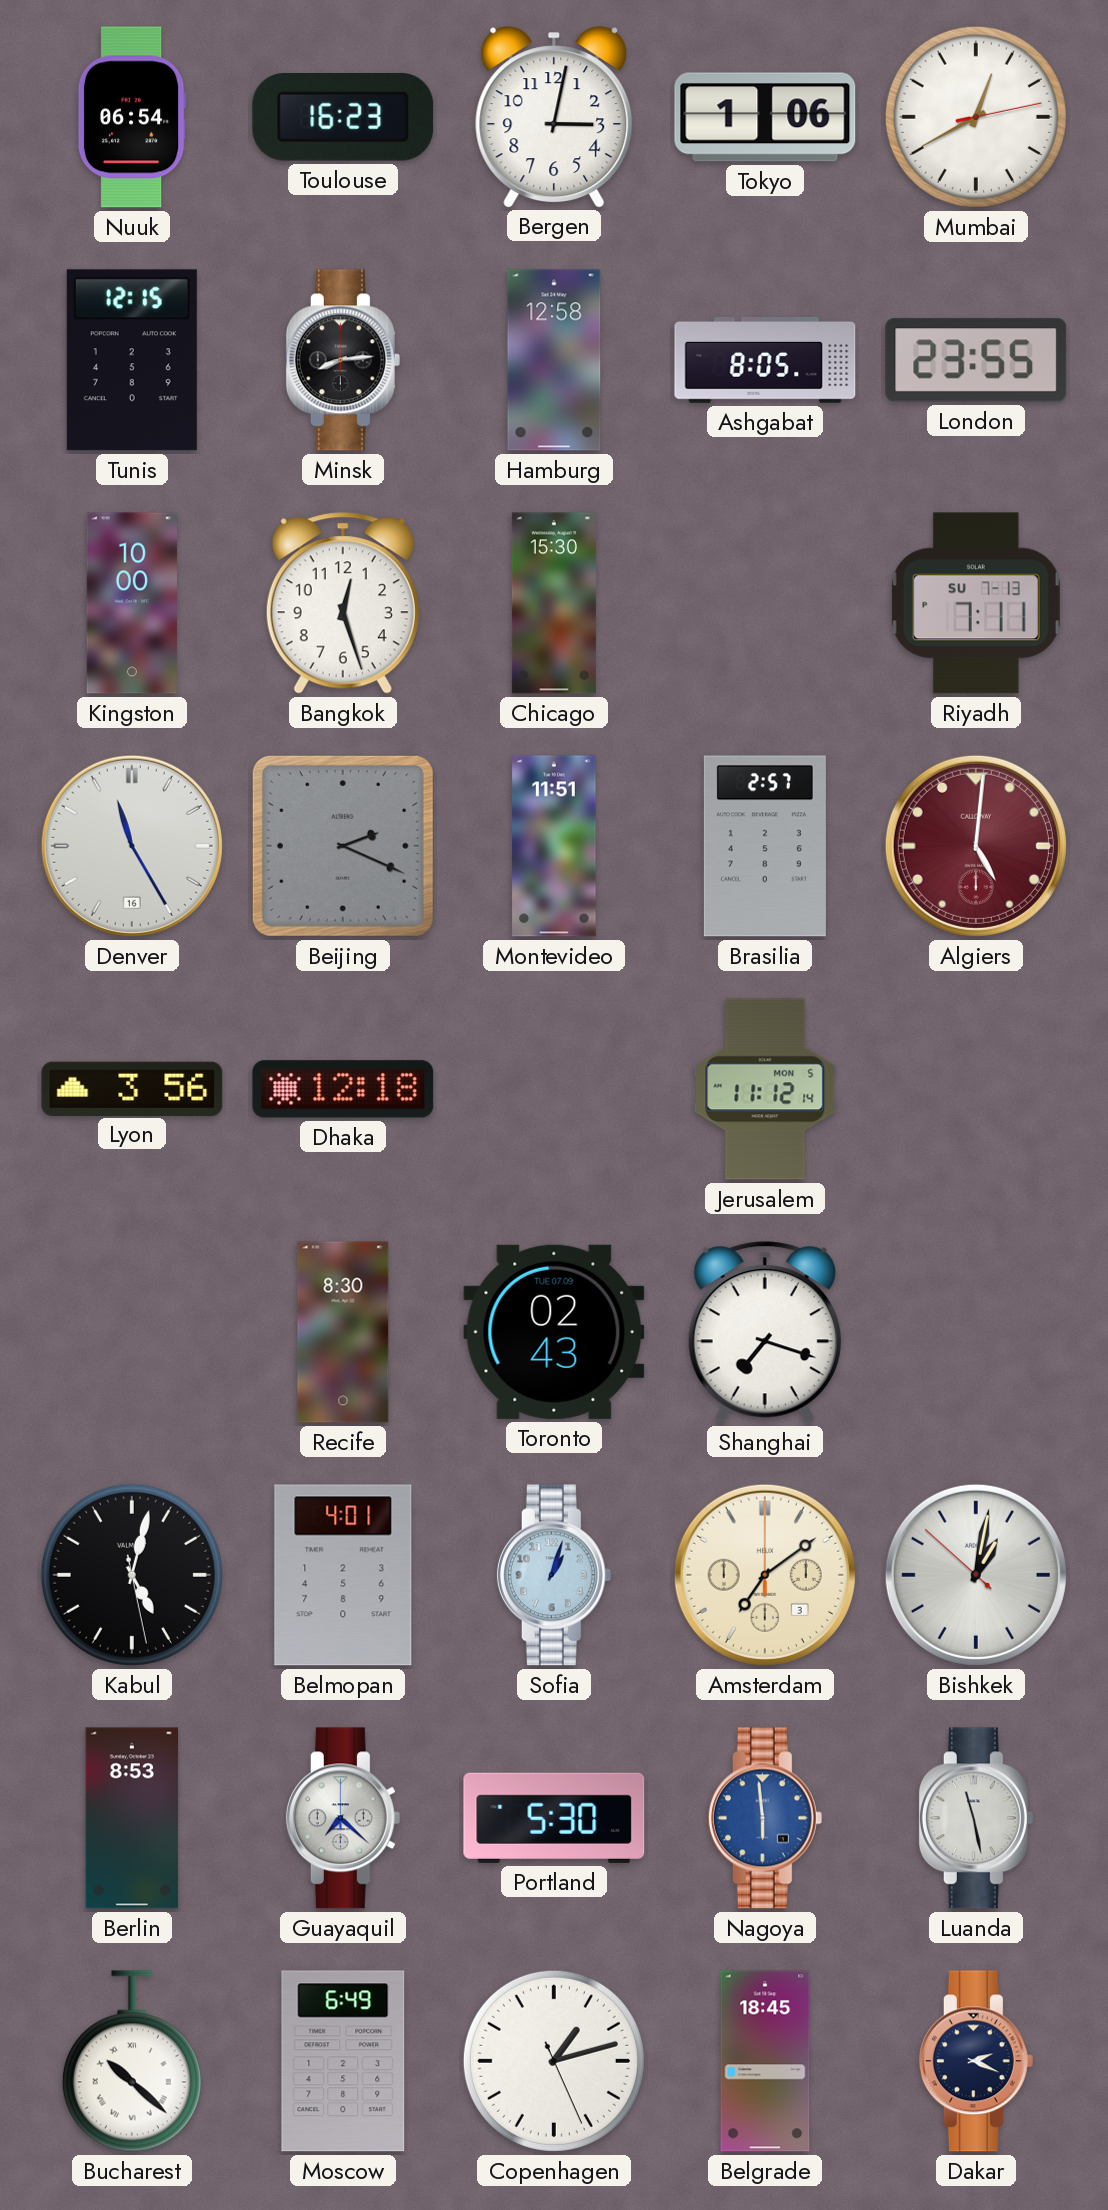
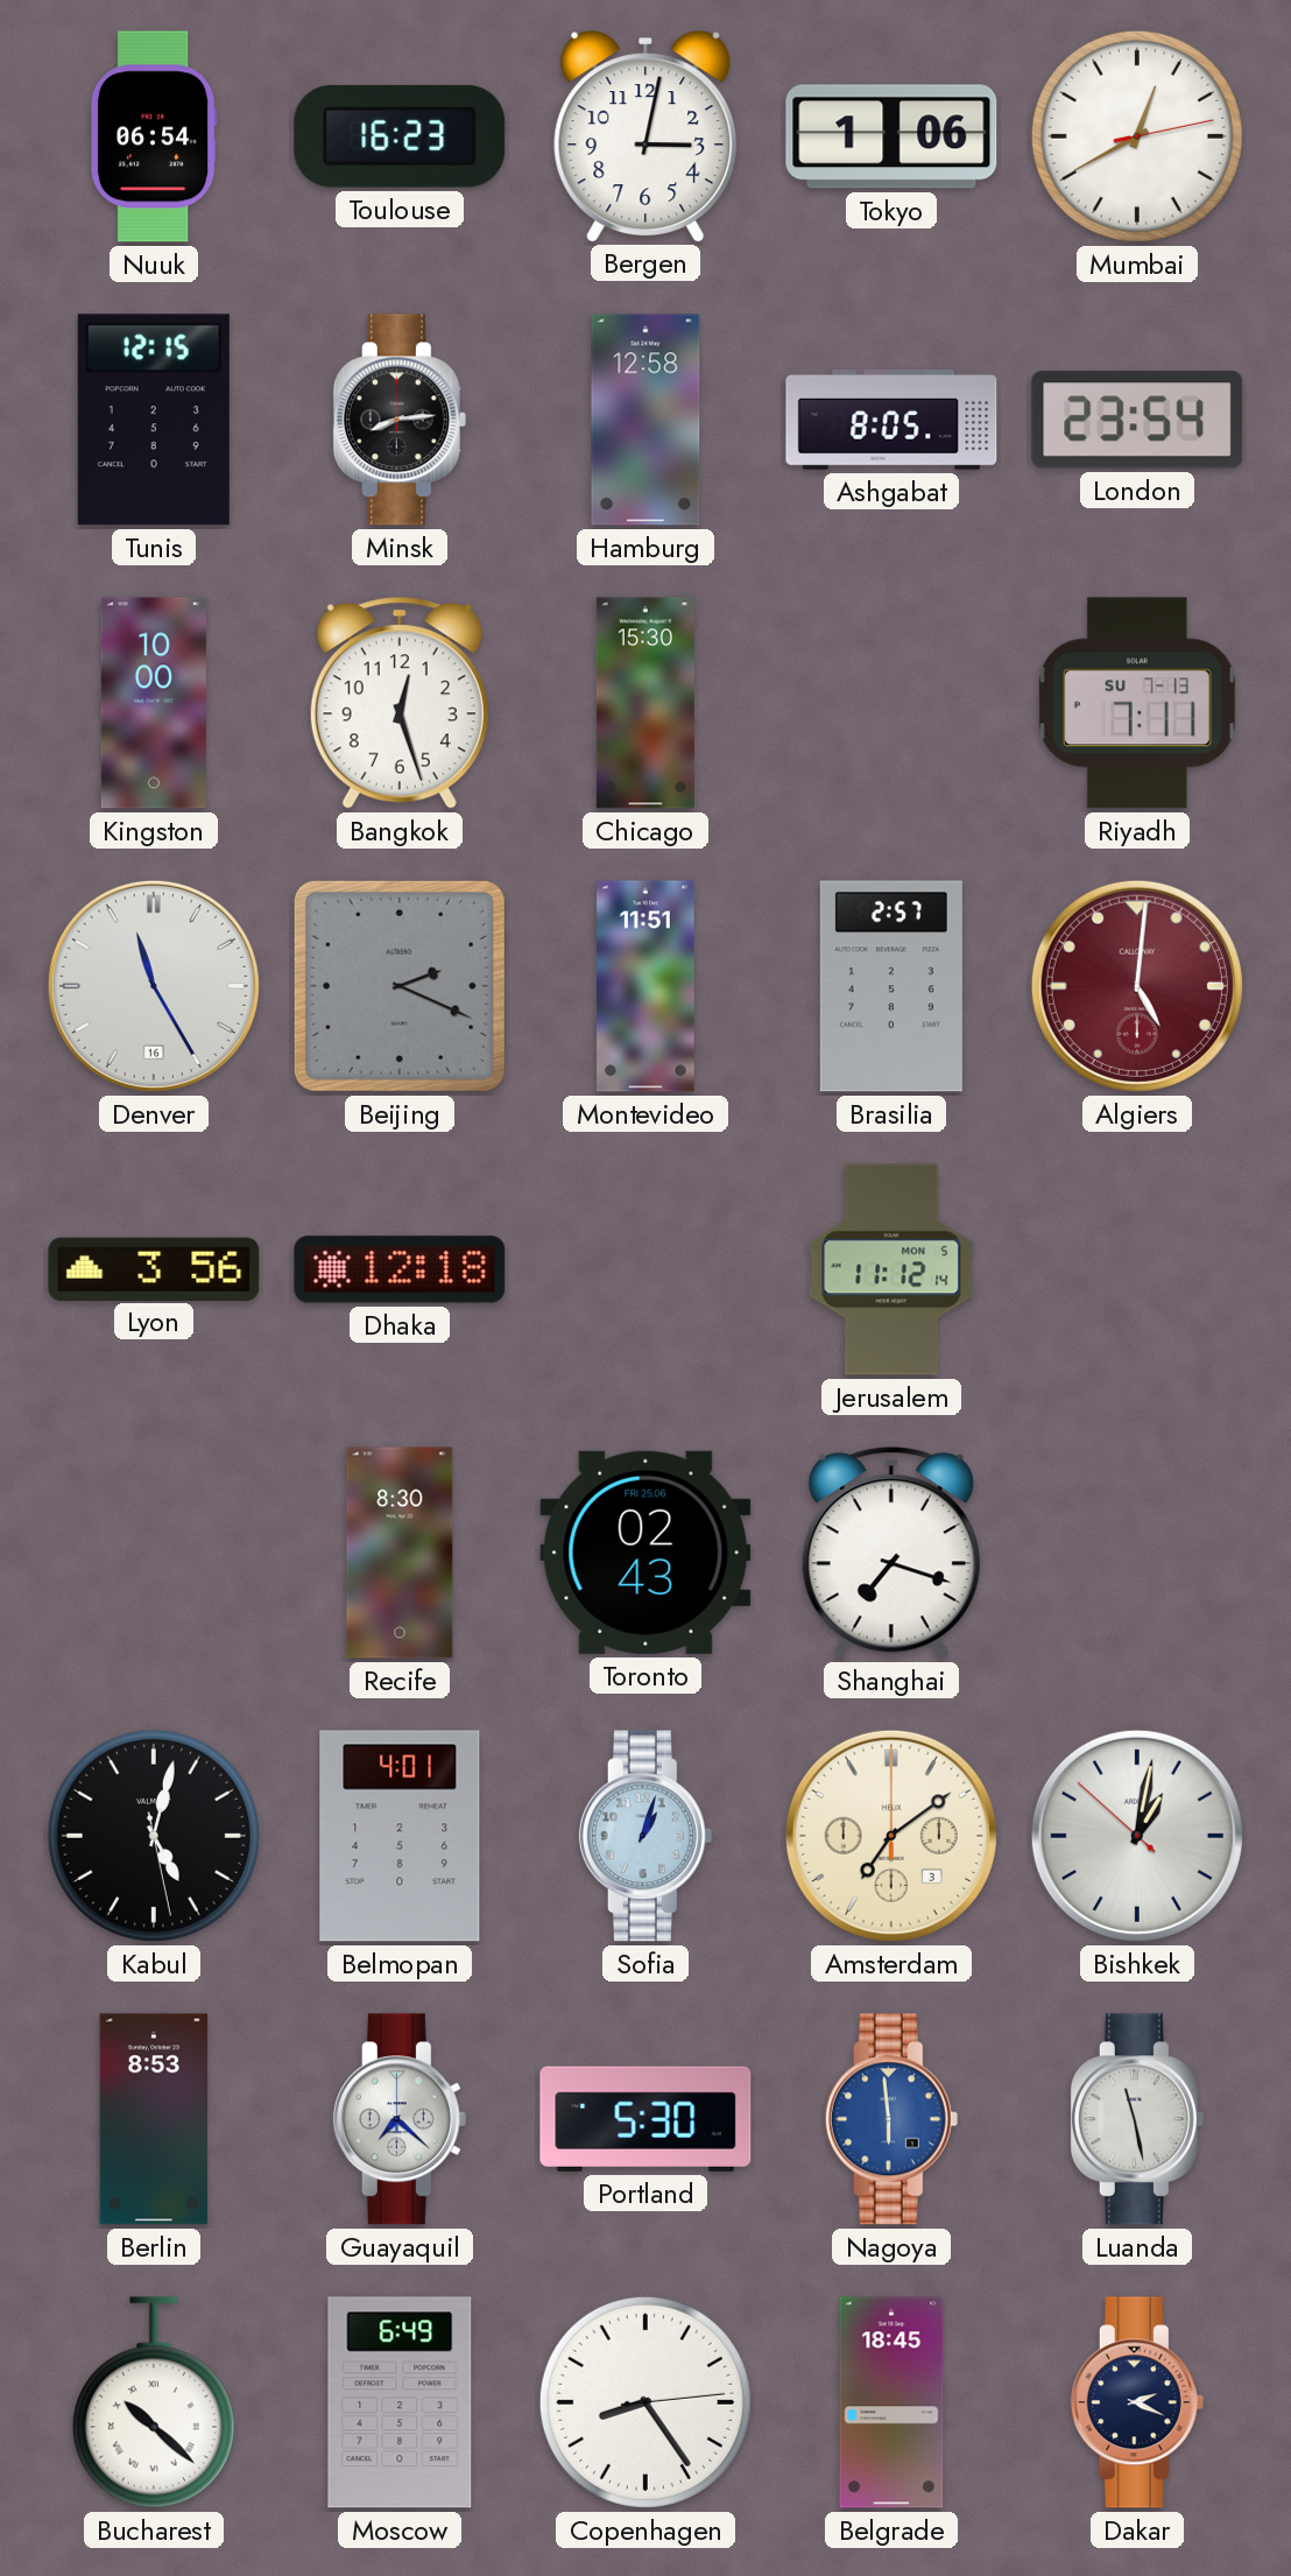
London: 23:55 -> 23:54 (1137, 420)
Toronto date: TUE 07.09 -> FRI 25.06 (645, 1553)
Copenhagen: 1:12 -> 8:24 (645, 2402)
